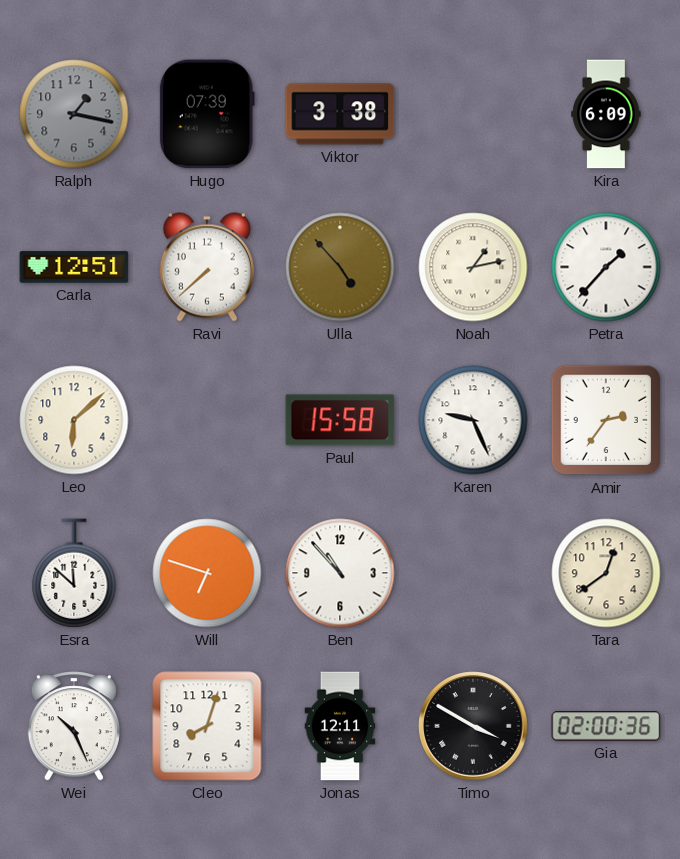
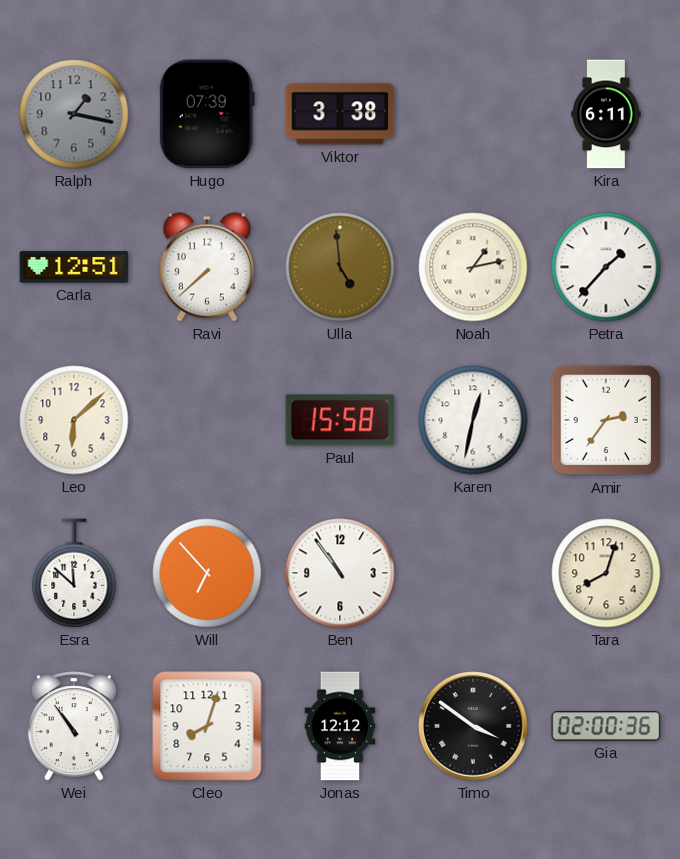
Kira: 6:09 -> 6:11 (606, 114)
Ulla: 4:53 -> 4:59 (340, 267)
Karen: 9:26 -> 12:32 (473, 420)
Will: 6:48 -> 6:53 (207, 573)
Ben: 10:53 -> 10:54 (340, 573)
Tara: 12:39 -> 8:03 (606, 573)
Wei: 10:26 -> 10:54 (74, 726)
Jonas: 12:11 -> 12:12 (340, 726)
Timo: 3:50 -> 3:51 (474, 727)
